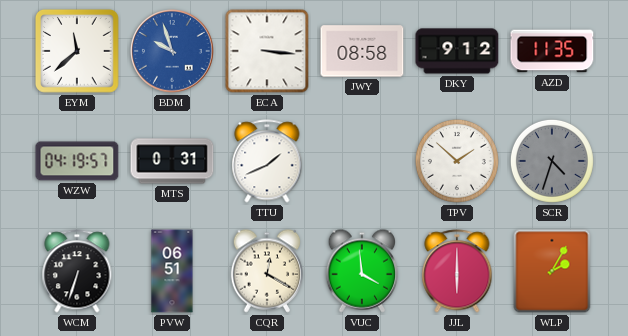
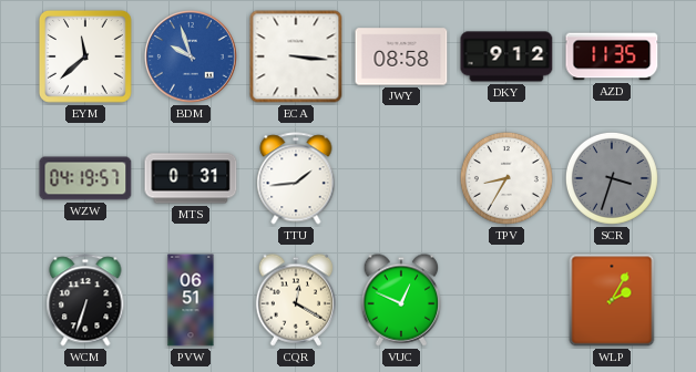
TTU: 1:41 -> 1:44 (296, 178)
TPV: 1:52 -> 8:35 (506, 178)
SCR: 4:33 -> 3:33 (612, 178)
VUC: 3:59 -> 12:49 (401, 300)
JJL: 6:00 -> none (457, 271)
